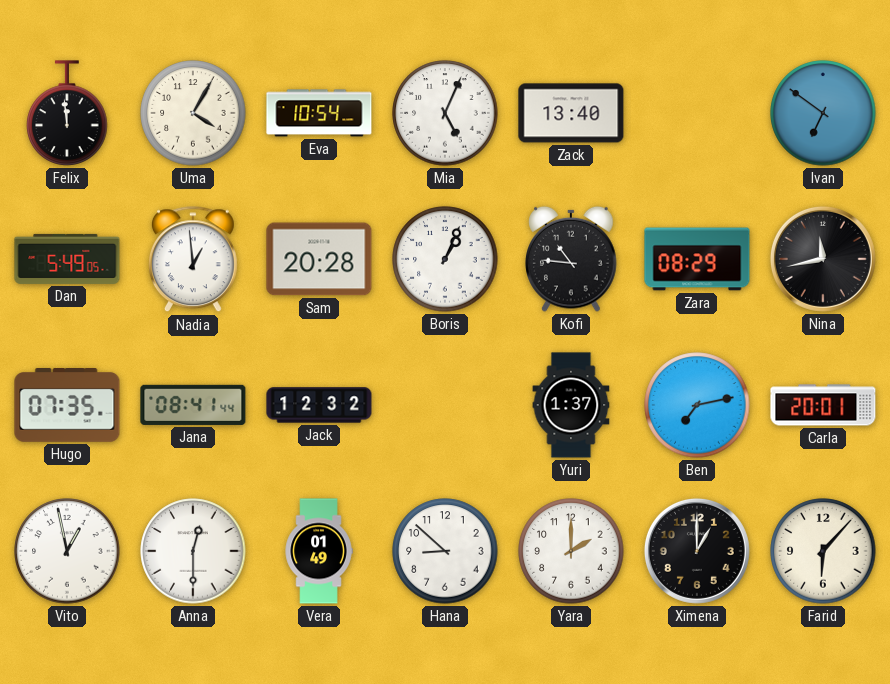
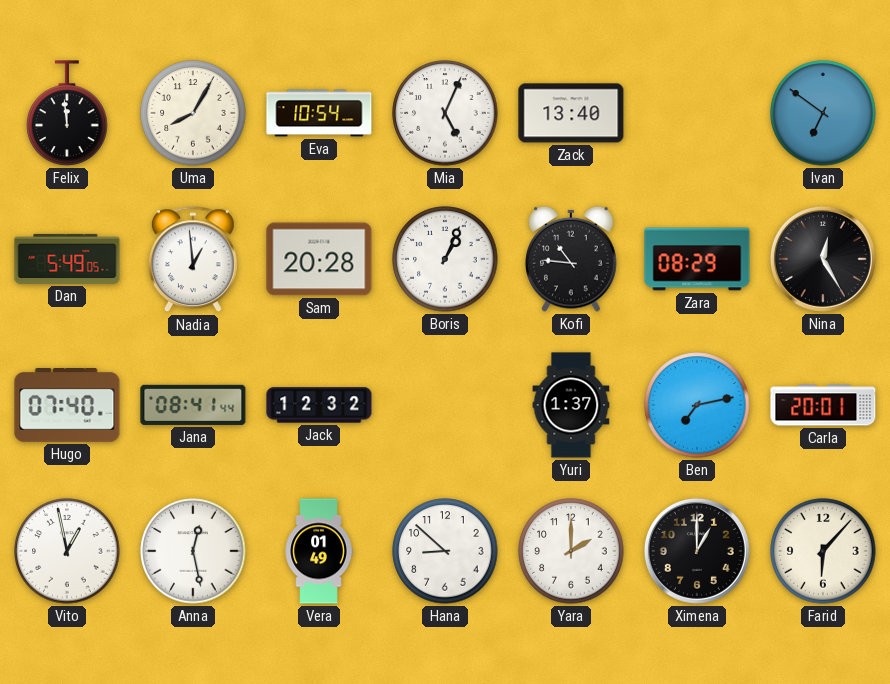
Uma: 4:05 -> 8:05 (193, 113)
Nina: 11:43 -> 12:25 (823, 259)
Hugo: 07:35 -> 07:40 (67, 406)
Anna: 12:30 -> 12:28 (193, 551)
